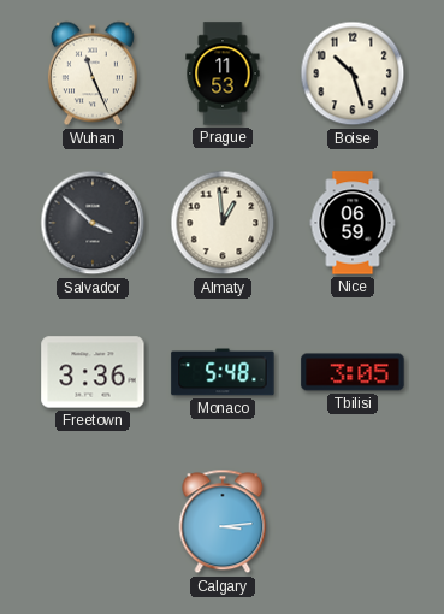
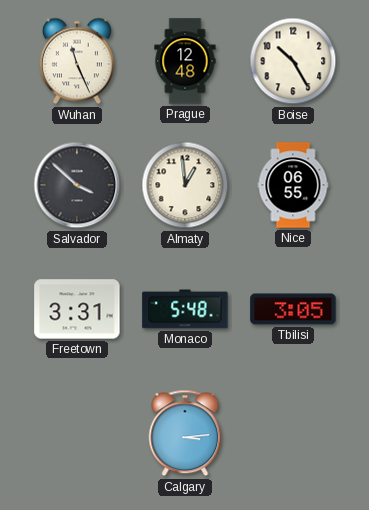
Prague: 11:53 -> 12:48 (185, 61)
Boise: 10:27 -> 10:25 (293, 61)
Nice: 06:59 -> 06:55 (293, 185)
Freetown: 3:36 -> 3:31 (77, 309)
